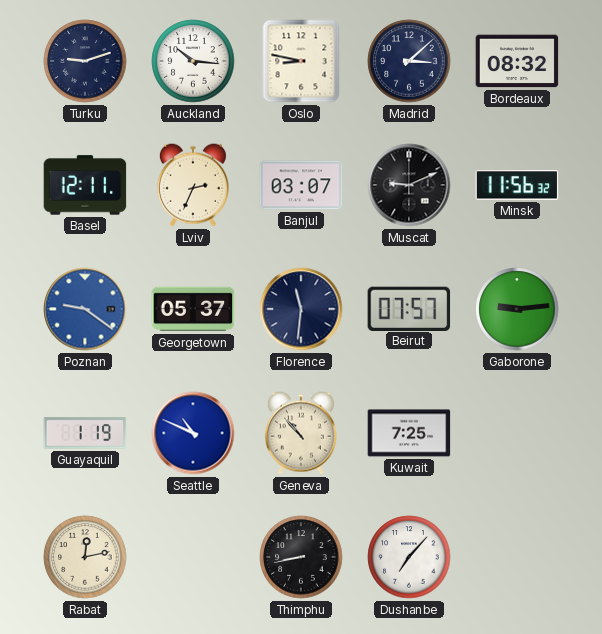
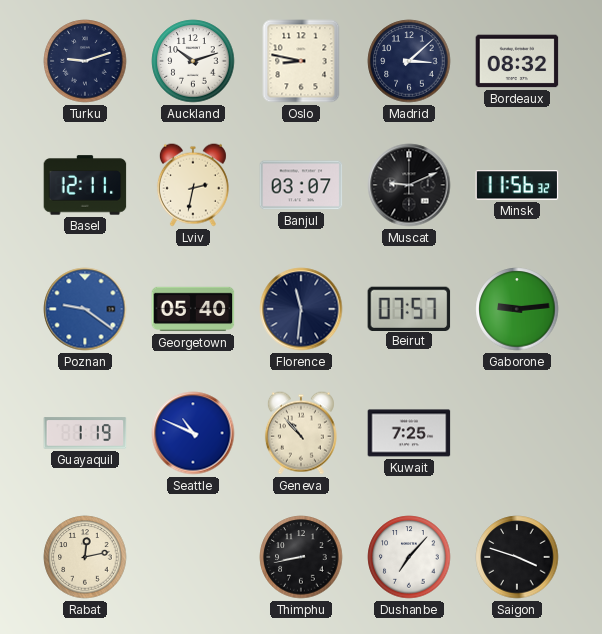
Auckland: 10:16 -> 10:12 (193, 61)
Lviv: 2:34 -> 2:32 (193, 185)
Georgetown: 05:37 -> 05:40 (193, 309)
Saigon: none -> 3:48 (517, 557)
